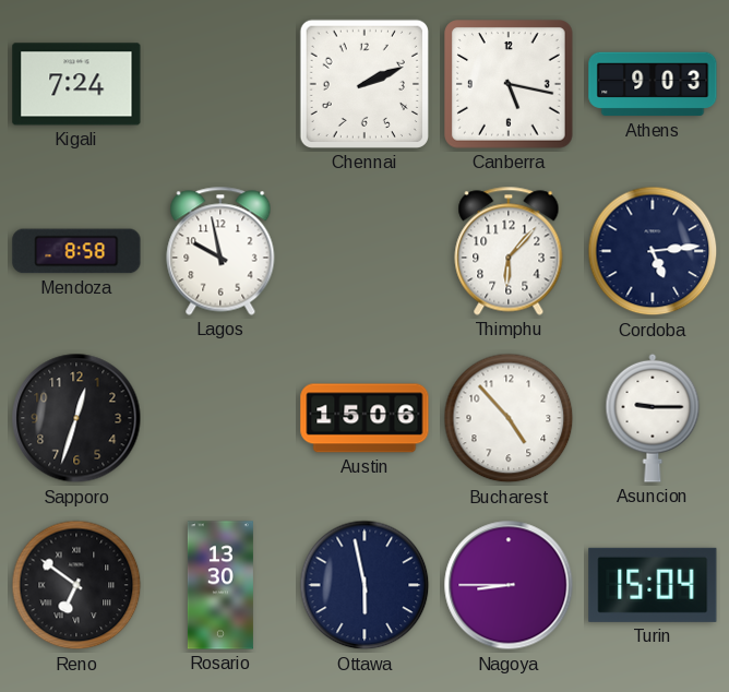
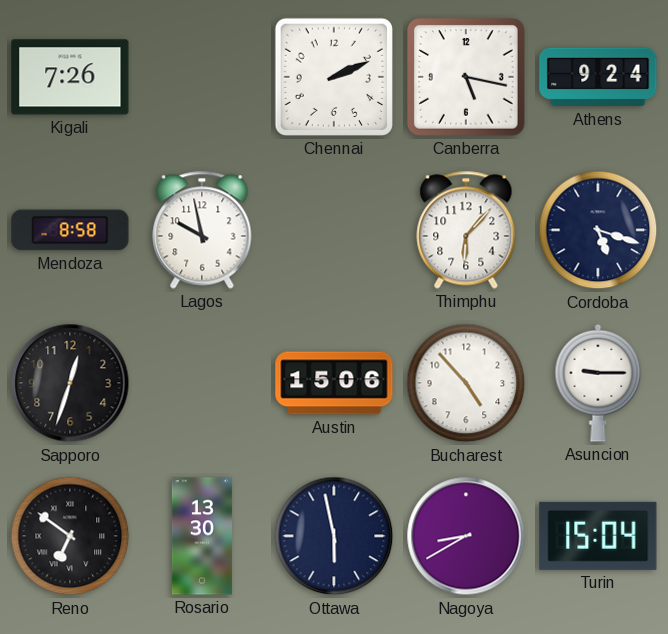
Kigali: 7:24 -> 7:26 (70, 77)
Athens: 9:03 -> 9:24 (598, 77)
Cordoba: 5:14 -> 5:18 (598, 230)
Nagoya: 8:45 -> 8:40 (466, 536)
